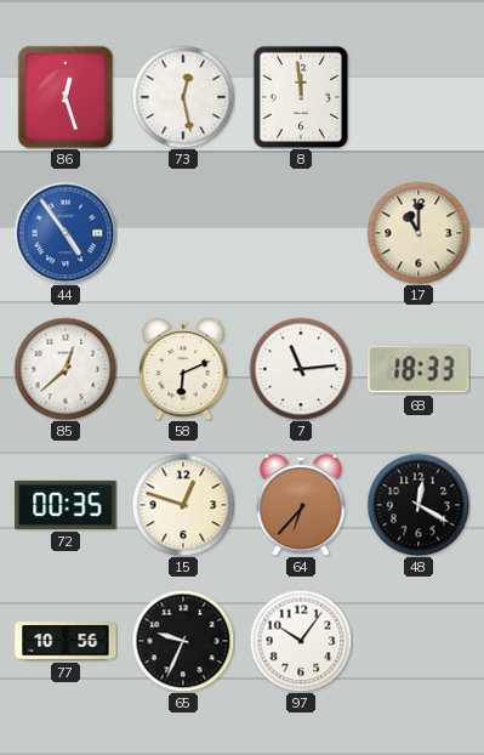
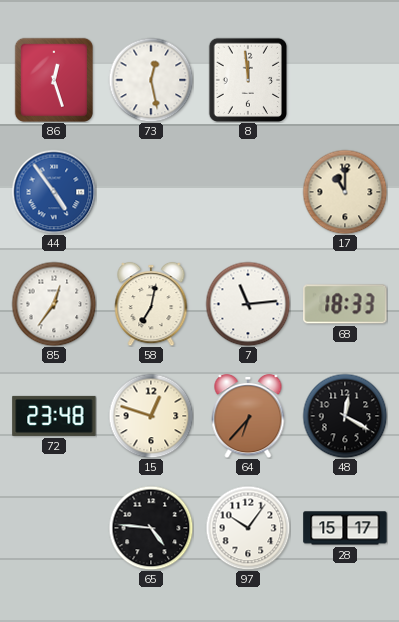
85: 12:38 -> 12:36 (54, 304)
58: 6:11 -> 7:02 (151, 304)
72: 00:35 -> 23:48 (54, 416)
77: 10:56 -> none (66, 641)
65: 9:34 -> 4:46 (151, 528)
28: none -> 15:17 (345, 528)
